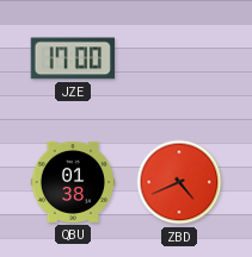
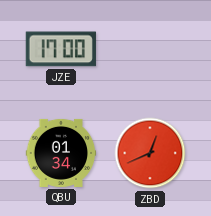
QBU: 01:38 -> 01:34 (61, 153)
ZBD: 4:41 -> 12:41 (150, 153)
